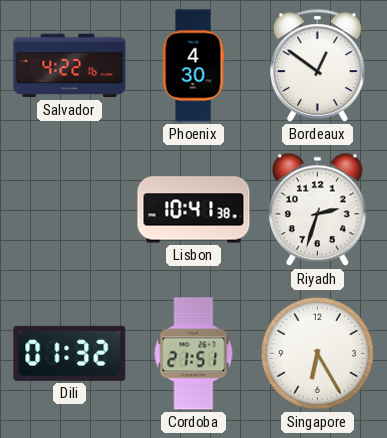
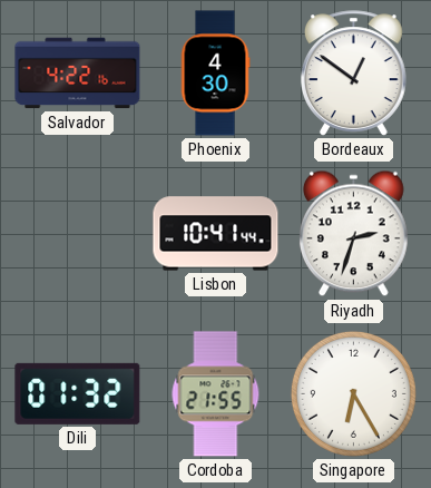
Lisbon: 10:41:38 -> 10:41:44 (216, 234)
Cordoba: 21:51 -> 21:55 (216, 394)
